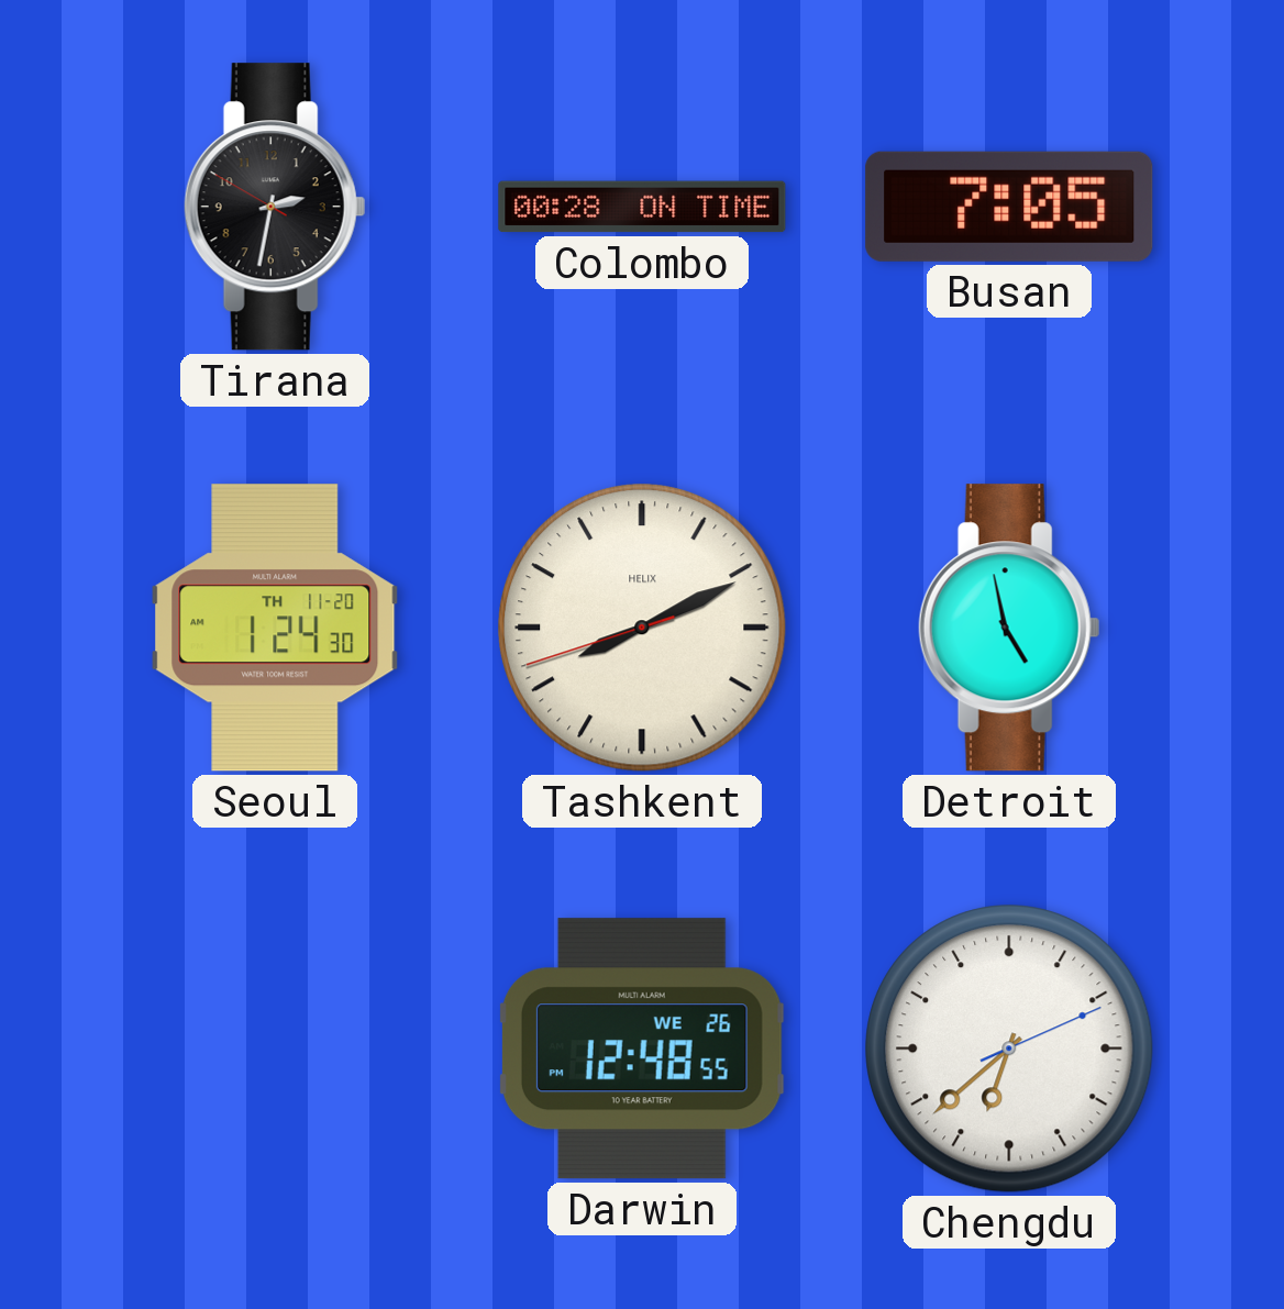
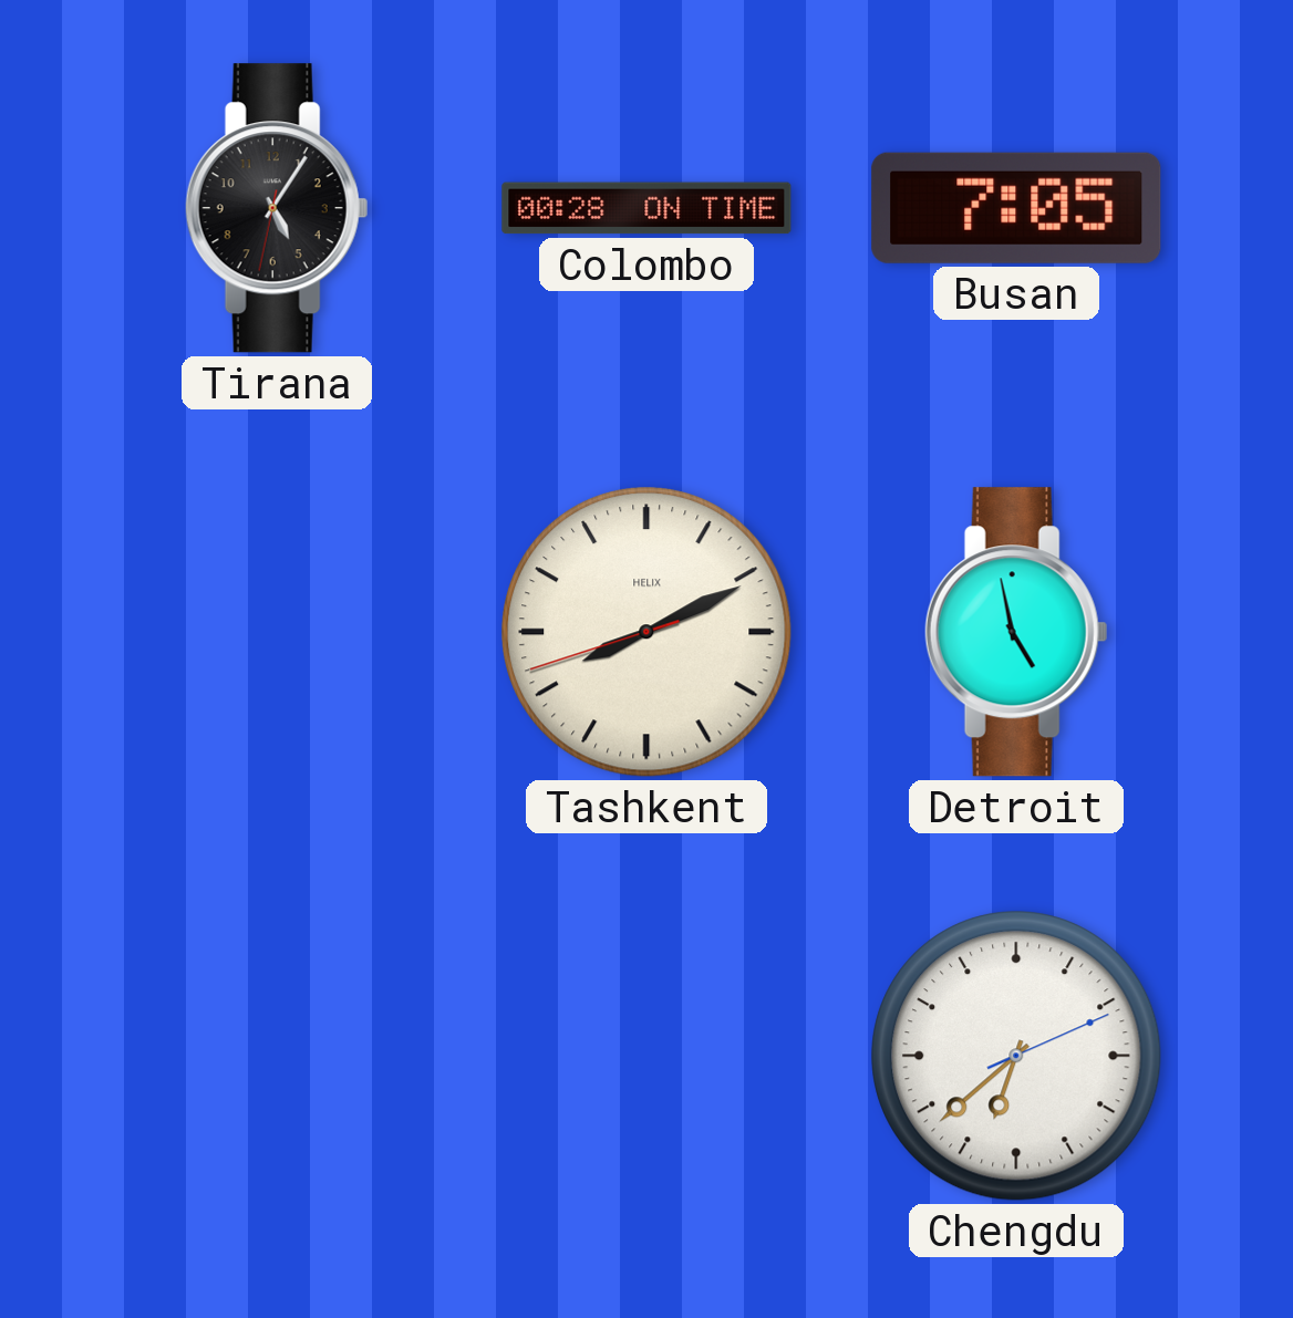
Tirana: 2:31 -> 5:05 (277, 208)
Seoul: 1:24 -> none (275, 628)
Darwin: 12:48 -> none (642, 1049)
